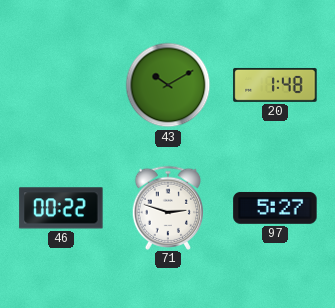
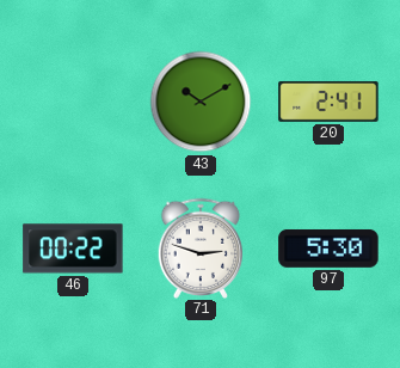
20: 1:48 -> 2:41 (328, 102)
97: 5:27 -> 5:30 (328, 249)
